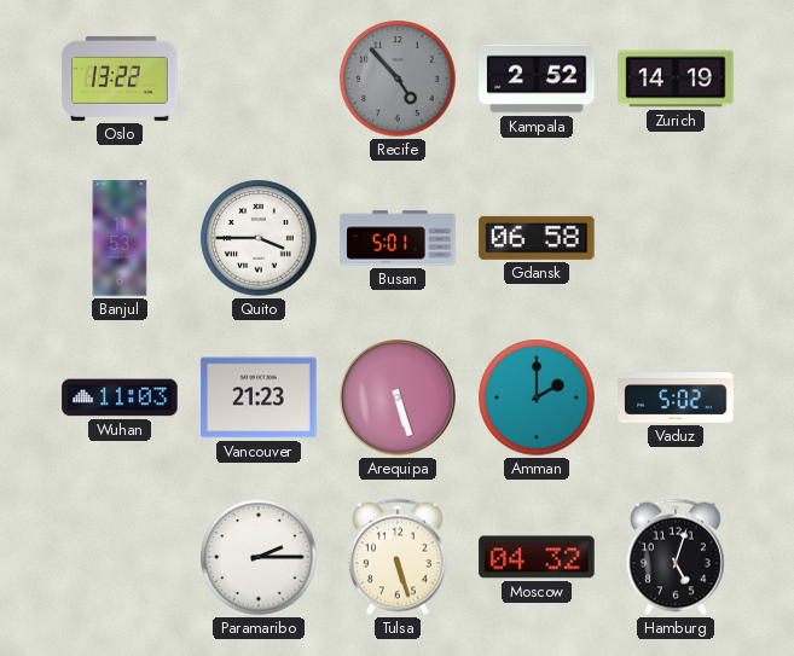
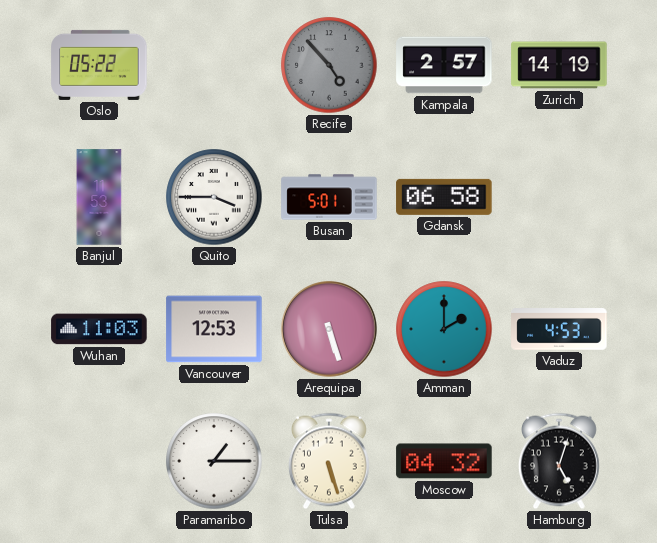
Oslo: 13:22 -> 05:22 (99, 65)
Kampala: 2:52 -> 2:57 (444, 65)
Vancouver: 21:23 -> 12:53 (214, 329)
Vaduz: 5:02 -> 4:53 (559, 330)
Paramaribo: 2:15 -> 1:15 (214, 461)
